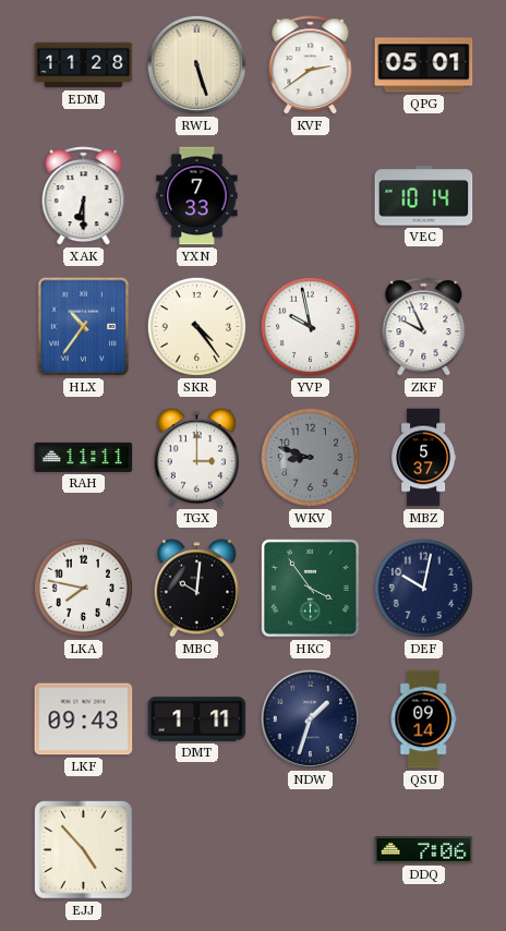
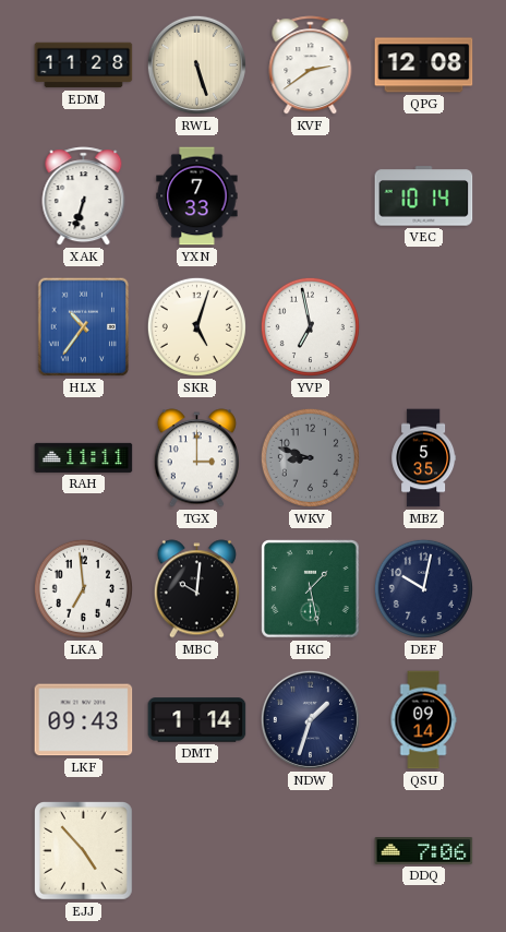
QPG: 05:01 -> 12:08 (424, 65)
XAK: 6:30 -> 6:33 (84, 196)
SKR: 4:24 -> 5:03 (196, 326)
YVP: 9:58 -> 6:58 (310, 326)
ZKF: 9:56 -> none (424, 327)
MBZ: 5:37 -> 5:35 (424, 458)
LKA: 7:47 -> 6:59 (83, 588)
HKC: 3:54 -> 1:28 (311, 589)
DMT: 1:11 -> 1:14 (197, 720)
